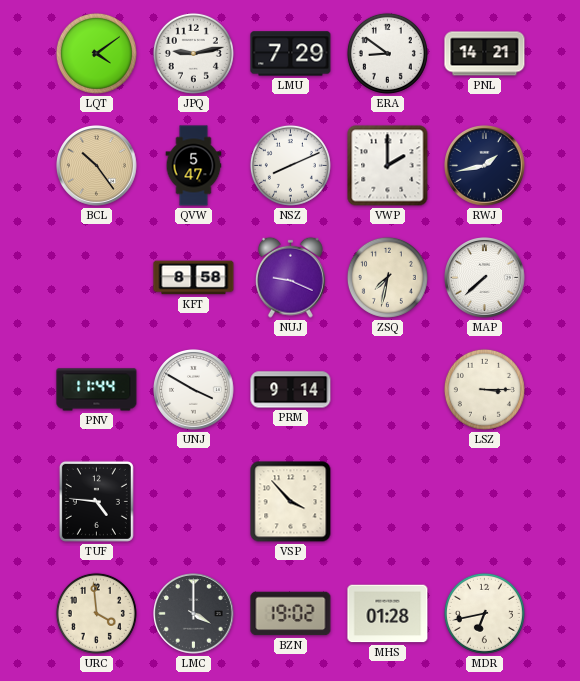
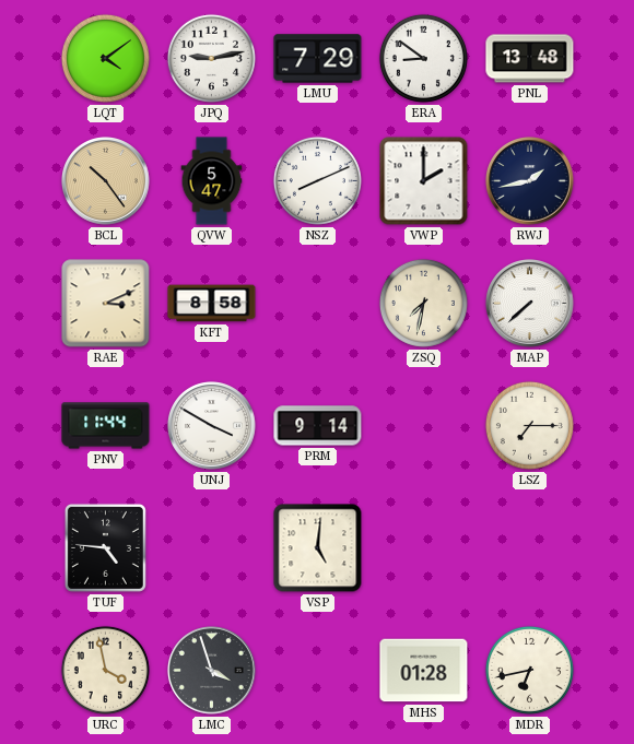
PNL: 14:21 -> 13:48 (530, 59)
RAE: none -> 3:11 (106, 304)
NUJ: 9:19 -> none (290, 277)
LSZ: 3:15 -> 7:15 (529, 425)
VSP: 3:53 -> 5:01 (318, 548)
URC: 3:59 -> 3:58 (105, 670)
LMC: 4:00 -> 3:57 (212, 671)
BZN: 19:02 -> none (291, 614)
